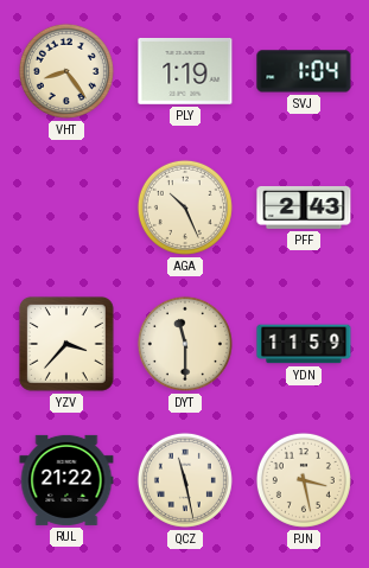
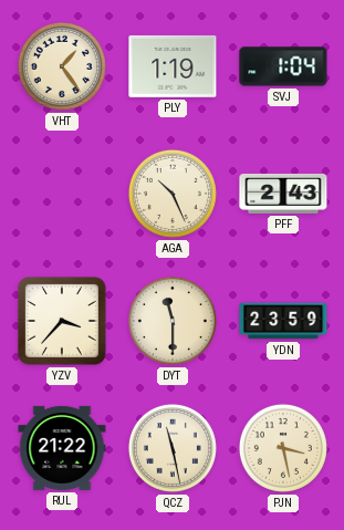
VHT: 8:24 -> 1:24 (62, 66)
YDN: 11:59 -> 23:59 (283, 321)
